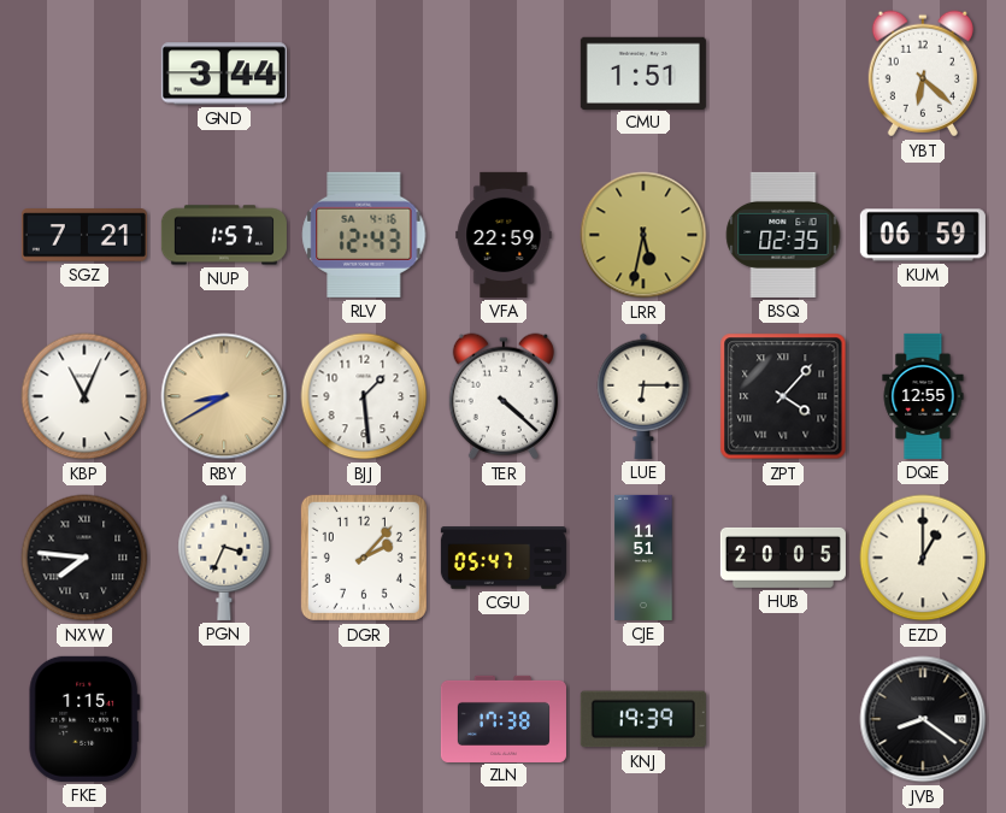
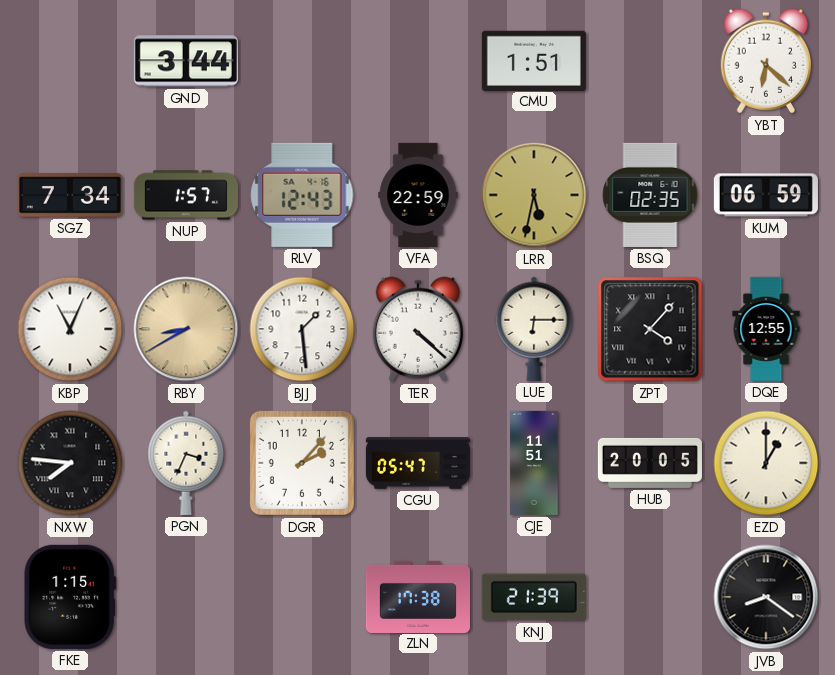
SGZ: 7:21 -> 7:34 (70, 195)
KNJ: 19:39 -> 21:39 (534, 597)
